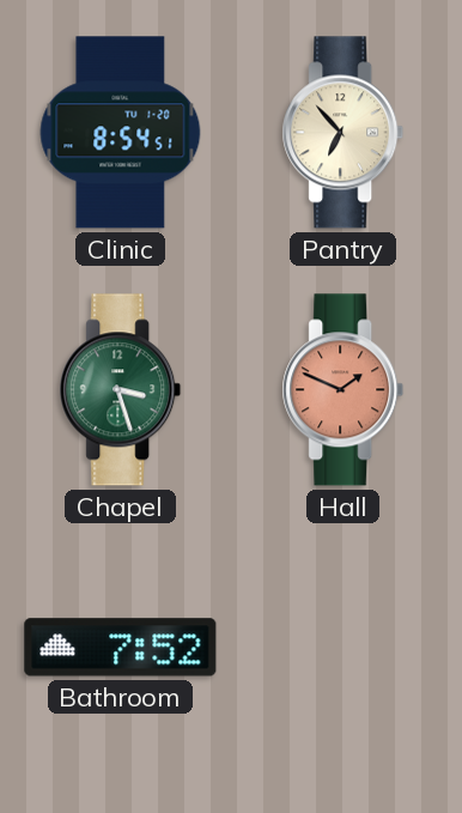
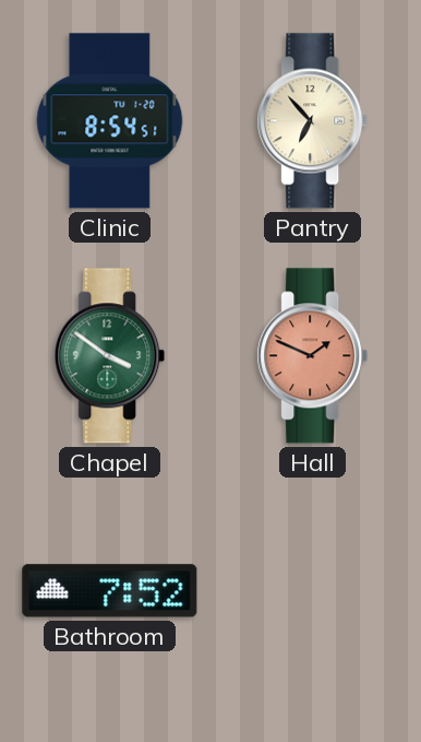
Chapel: 3:27 -> 3:51 (110, 356)
